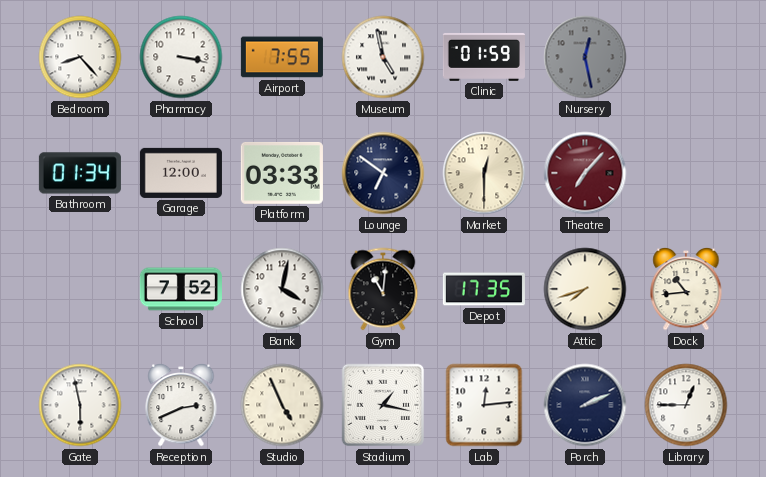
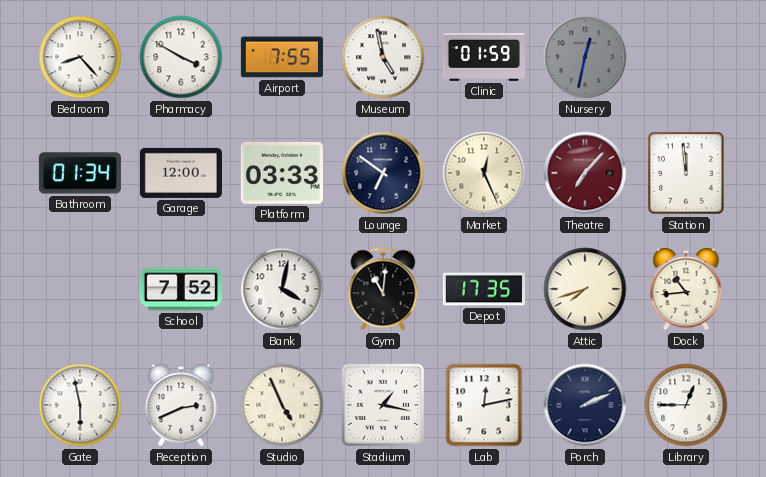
Pharmacy: 3:17 -> 3:50 (181, 57)
Nursery: 12:28 -> 12:32 (585, 57)
Market: 12:30 -> 12:26 (484, 173)
Station: none -> 11:59 (686, 173)
Lab: 12:14 -> 12:13 (484, 405)
